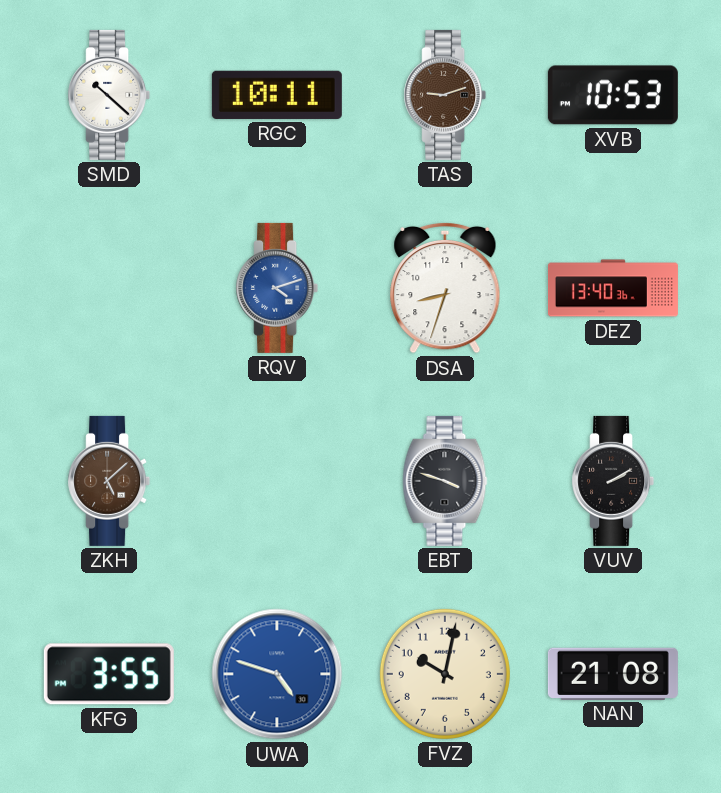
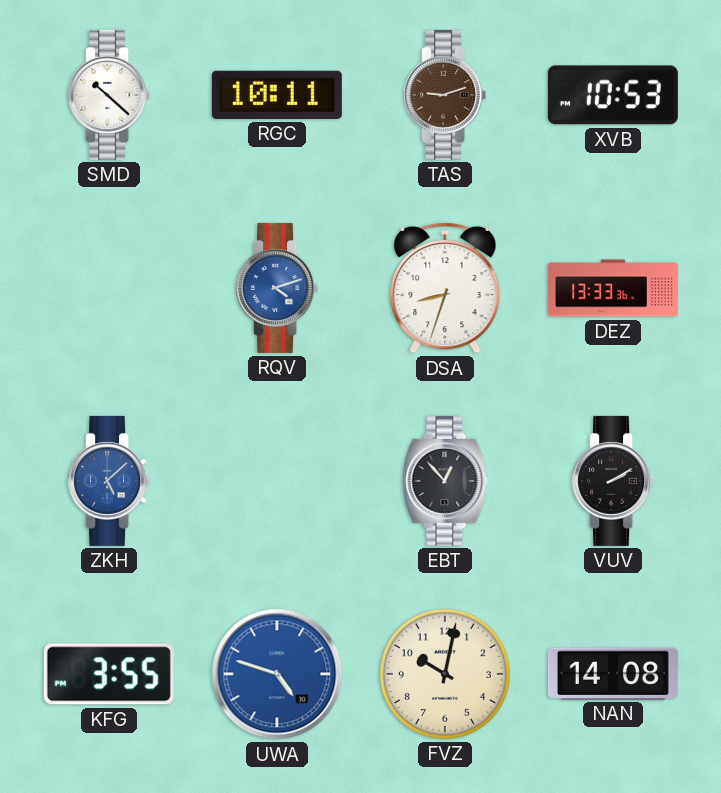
DEZ: 13:40 -> 13:33 (613, 288)
ZKH dial: brown -> blue (109, 481)
EBT: 3:48 -> 12:53 (445, 481)
NAN: 21:08 -> 14:08 (613, 673)
